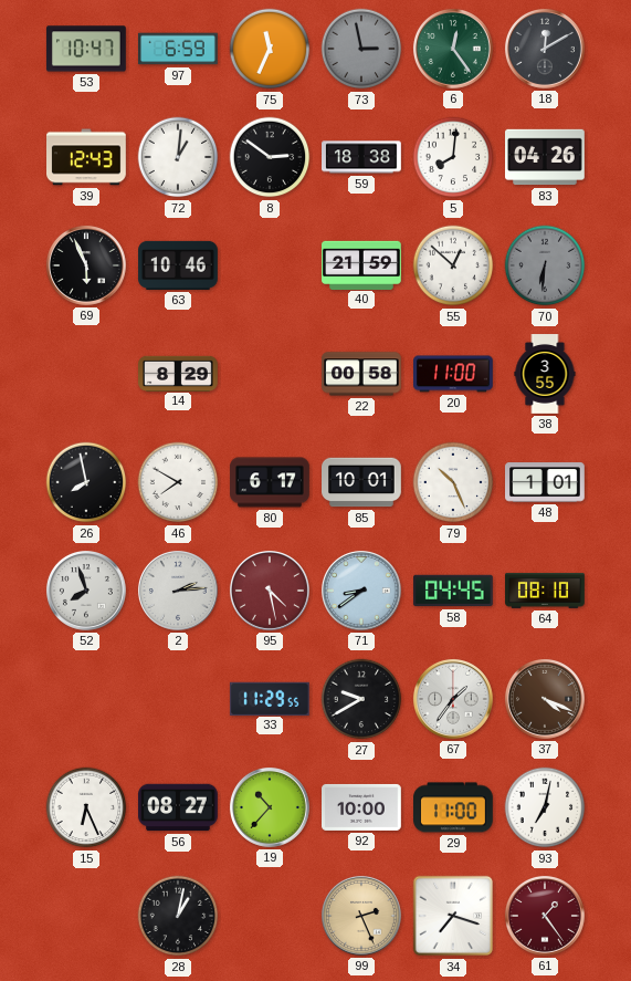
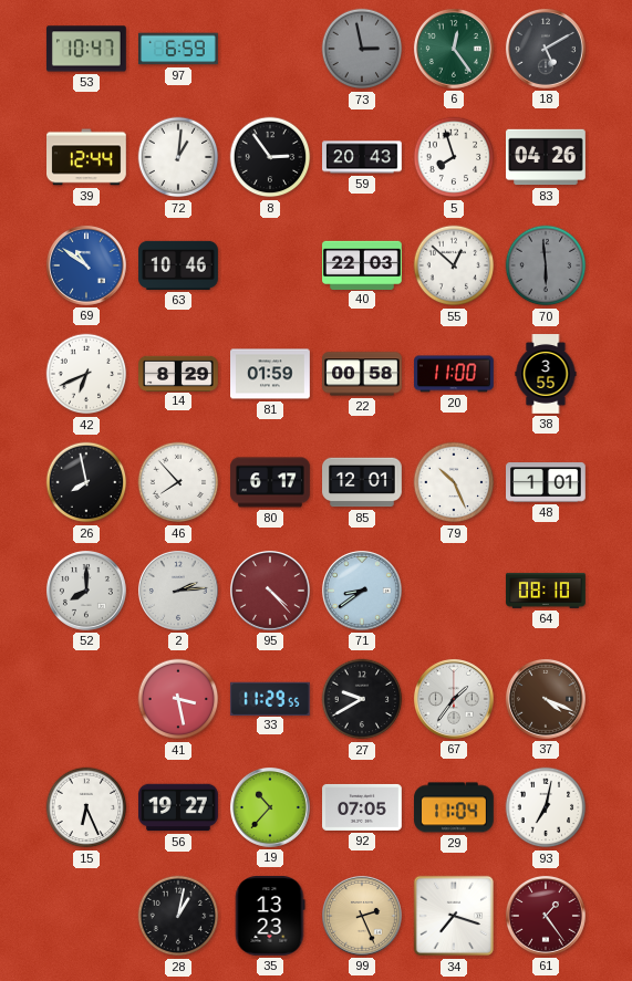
75: 11:34 -> none (270, 49)
18: 12:10 -> 5:10 (546, 49)
39: 12:43 -> 12:44 (87, 157)
8: 2:51 -> 2:54 (270, 157)
59: 18:38 -> 20:43 (363, 157)
5: 8:01 -> 7:57 (454, 157)
69: 5:56 -> 10:51 (86, 265)
69 dial: black -> blue (86, 265)
40: 21:59 -> 22:03 (363, 264)
70: 6:31 -> 5:59 (546, 265)
42: none -> 6:41 (86, 374)
81: none -> 01:59 (271, 374)
46: 7:50 -> 7:53 (178, 482)
85: 10:01 -> 12:01 (362, 482)
52: 7:57 -> 8:00 (86, 591)
95: 4:28 -> 4:23 (270, 591)
58: 04:45 -> none (454, 591)
41: none -> 3:28 (178, 699)
56: 08:27 -> 19:27 (179, 807)
92: 10:00 -> 07:05 (363, 807)
29: 11:00 -> 11:04 (455, 807)
35: none -> 13:23 (270, 917)
